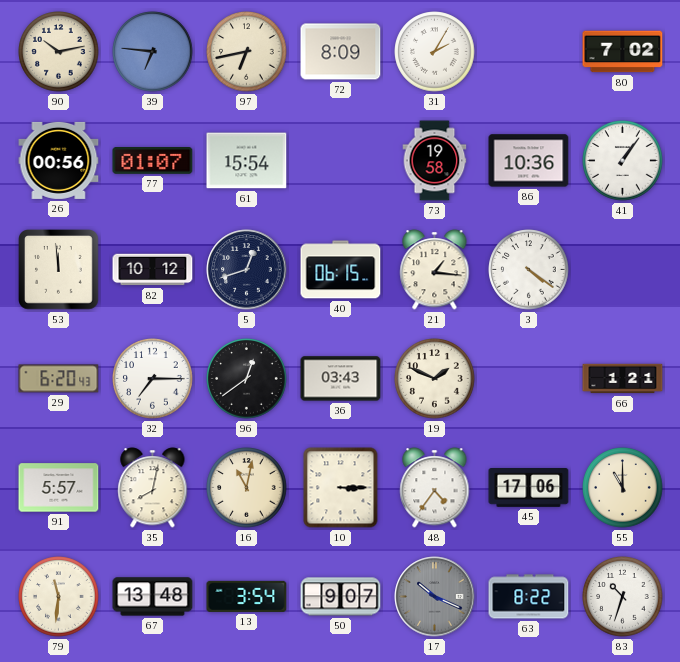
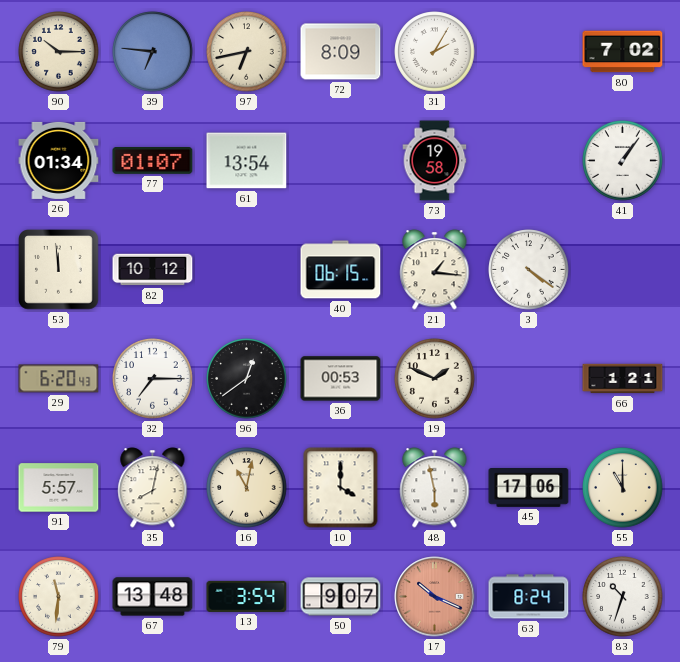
90: 10:13 -> 10:15 (59, 52)
26: 00:56 -> 01:34 (59, 160)
61: 15:54 -> 13:54 (247, 161)
86: 10:36 -> none (529, 161)
5: 12:42 -> none (247, 270)
36: 03:43 -> 00:53 (341, 379)
10: 3:15 -> 4:00 (341, 488)
48: 4:36 -> 5:58 (435, 488)
17 dial: grey -> salmon (435, 597)
63: 8:22 -> 8:24 (529, 597)
